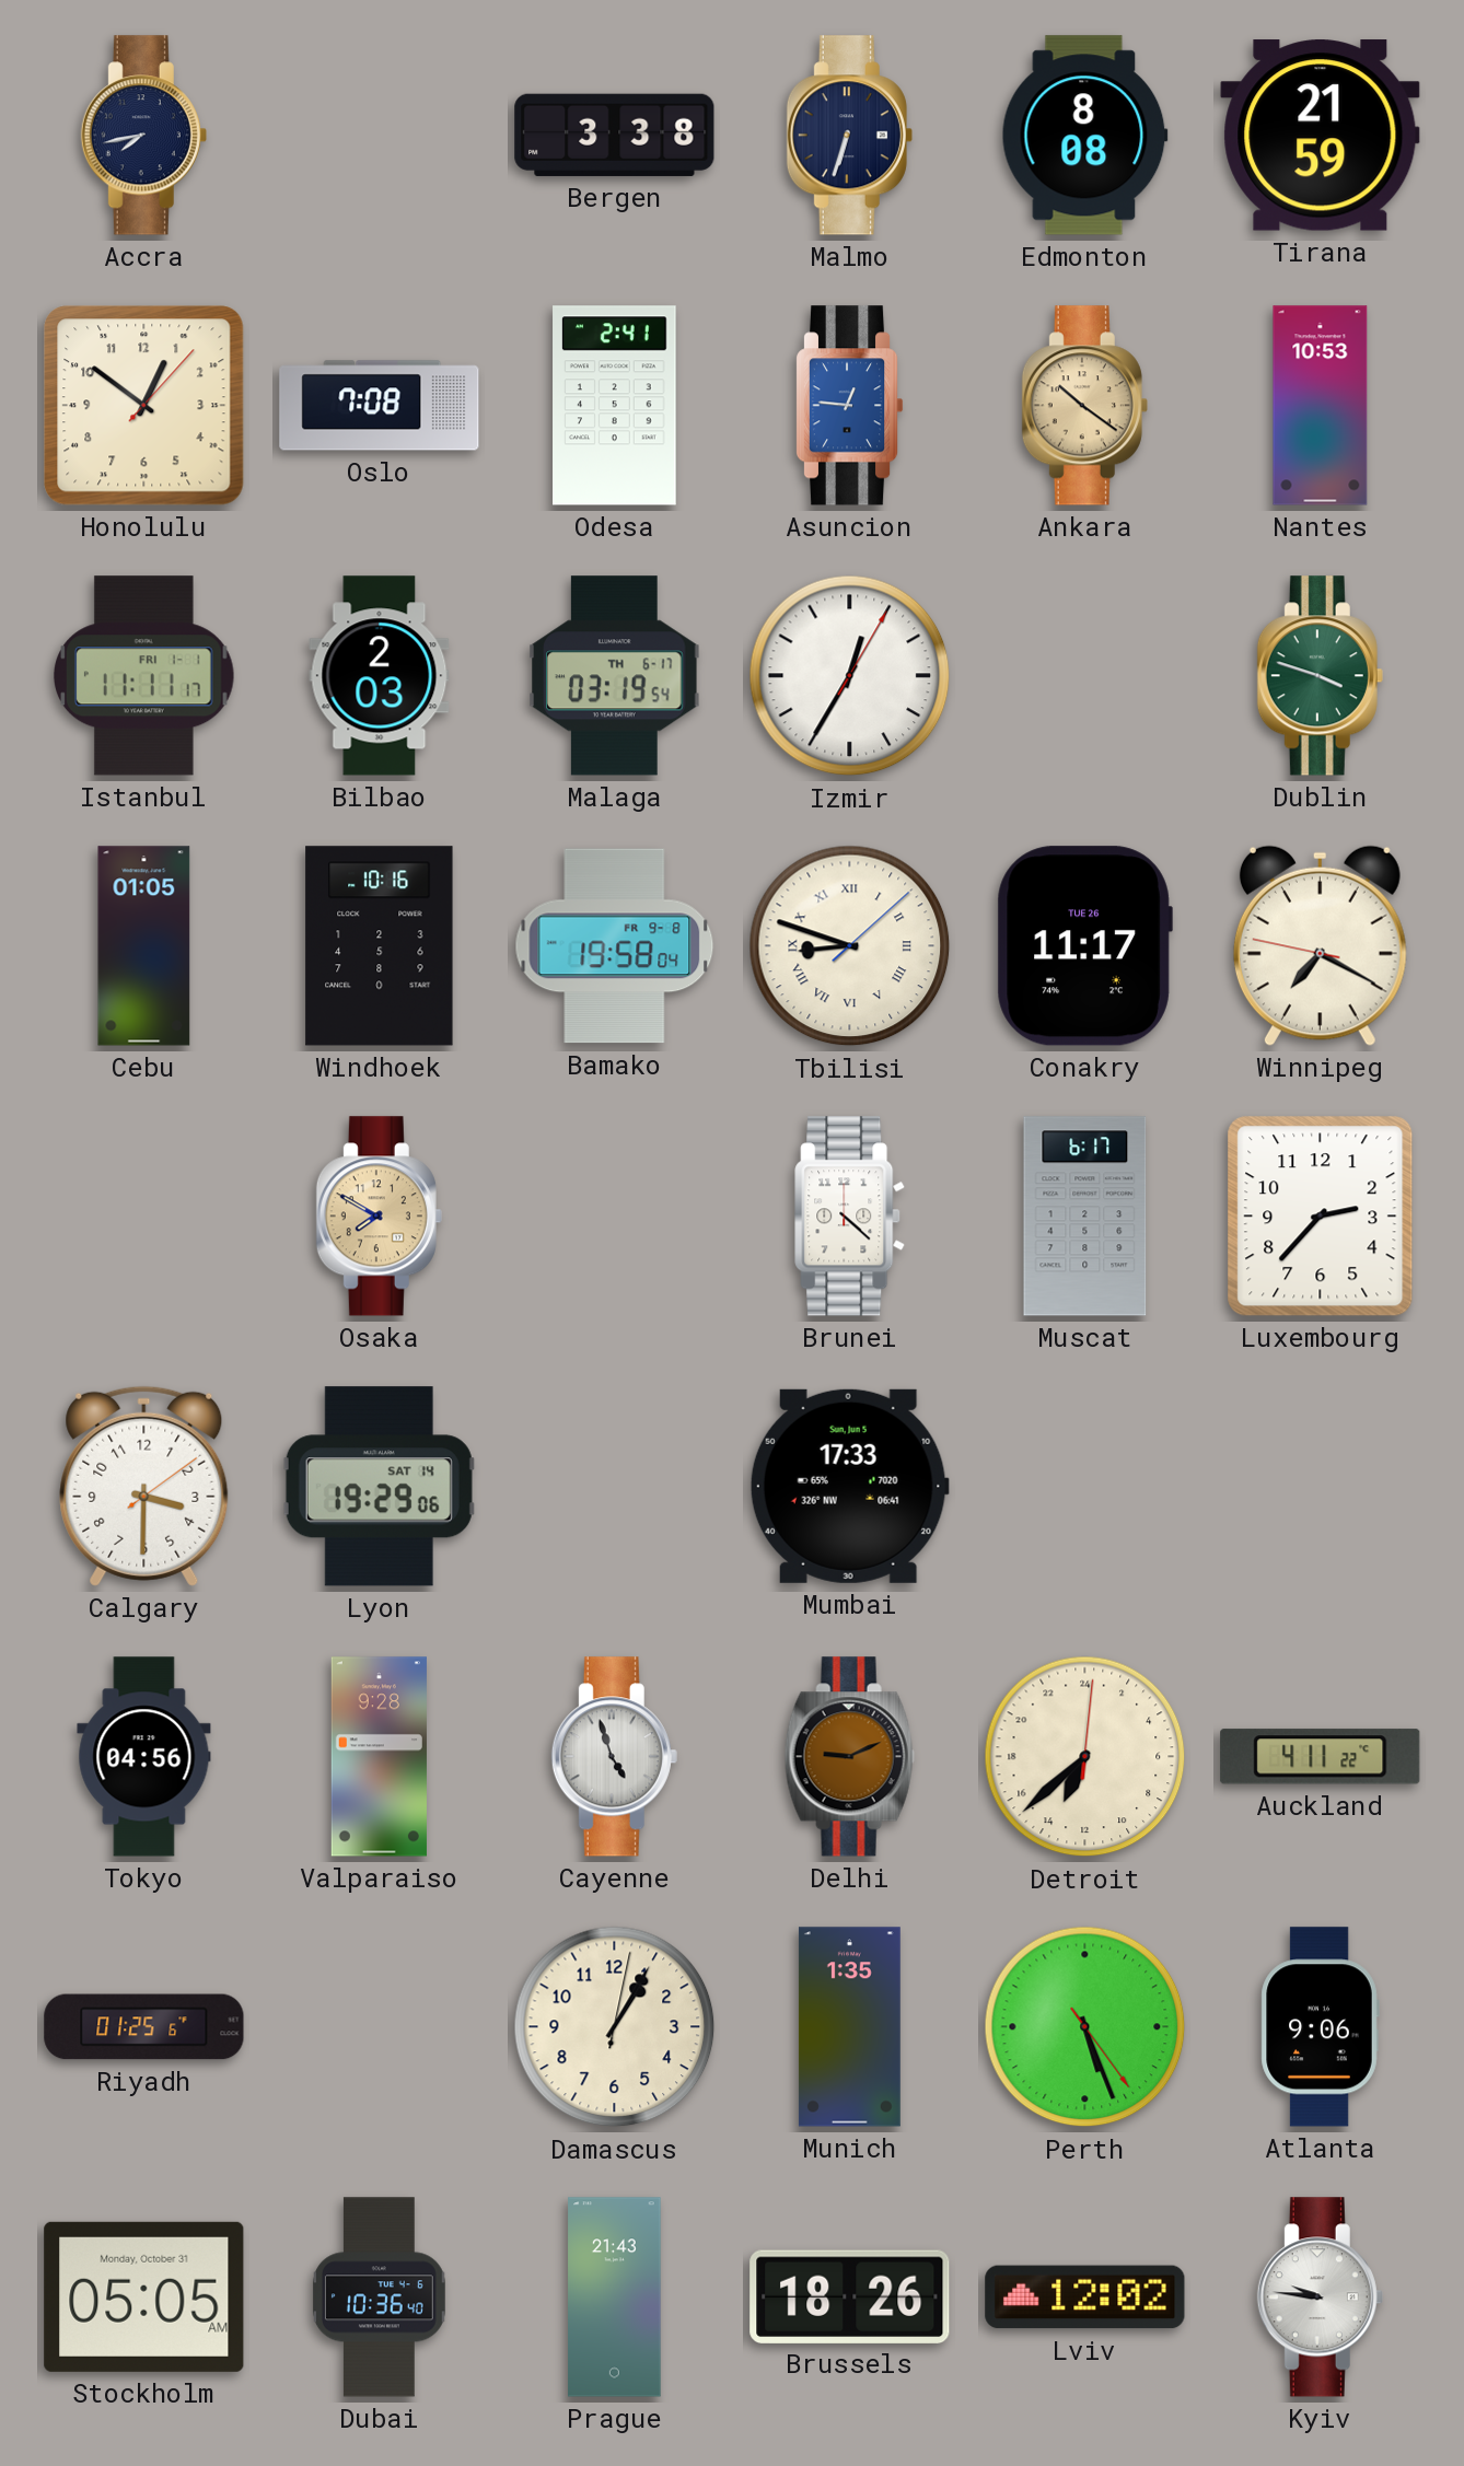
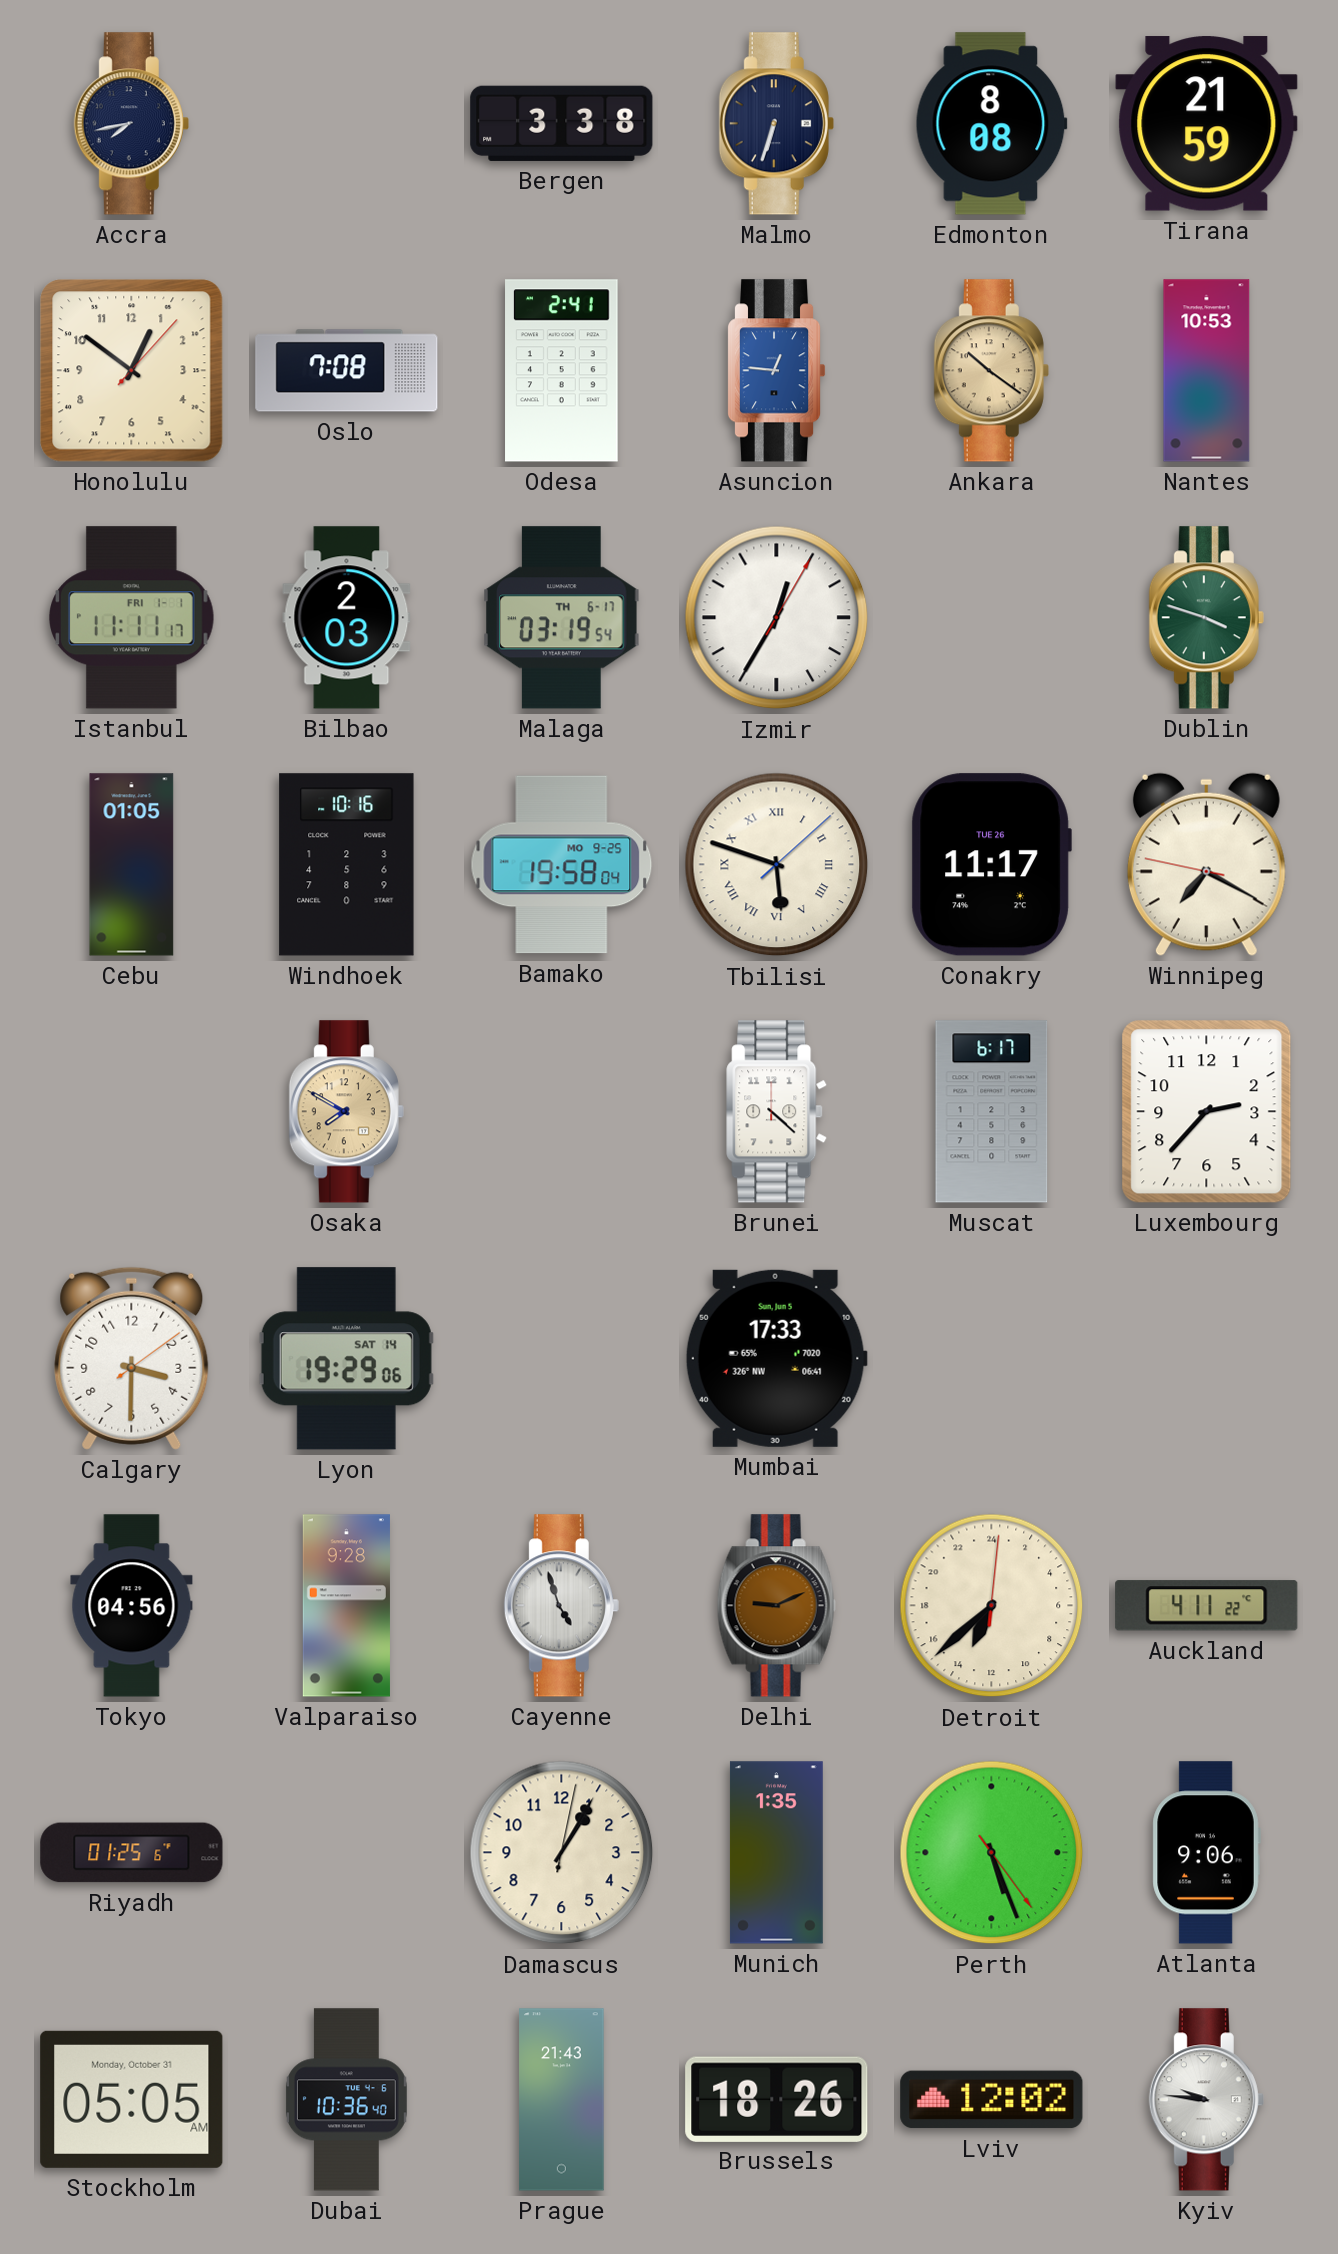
Bamako date: FR 9-8 -> MO 9-25 (562, 865)
Tbilisi: 8:48 -> 5:48 (777, 865)
